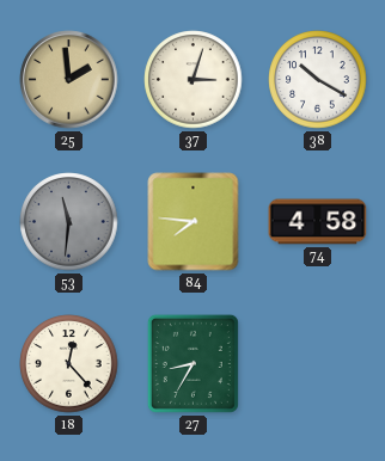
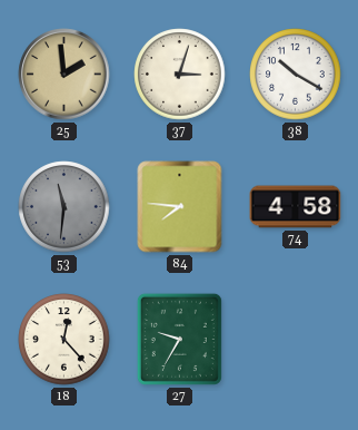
27: 8:35 -> 9:35 (179, 339)
